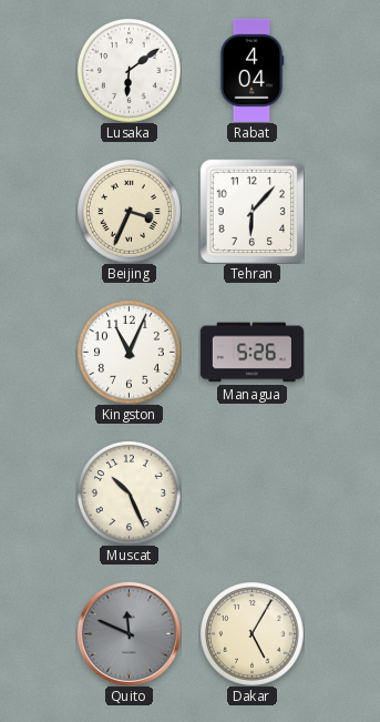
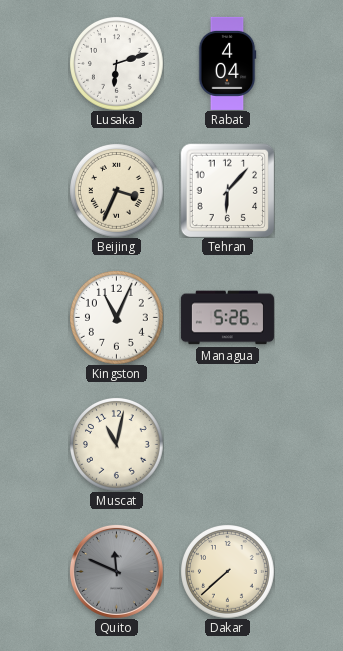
Lusaka: 6:09 -> 6:12 (117, 64)
Muscat: 10:26 -> 11:02 (117, 445)
Dakar: 5:05 -> 7:38 (228, 572)
